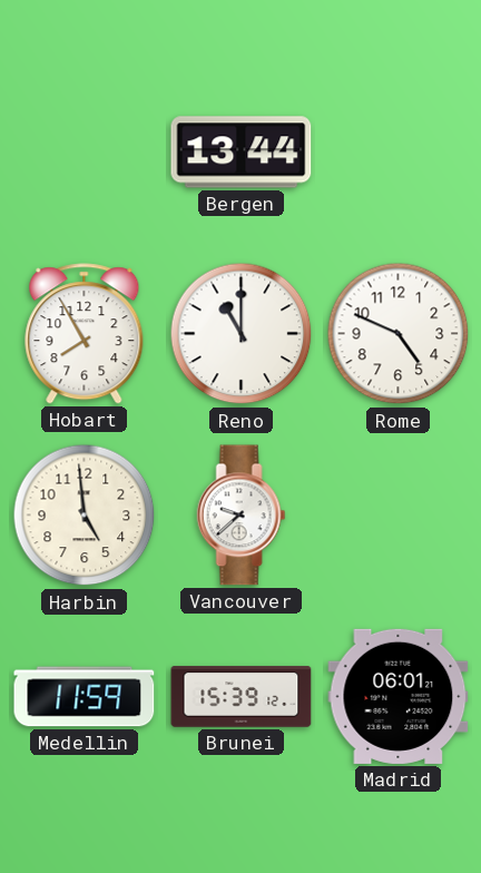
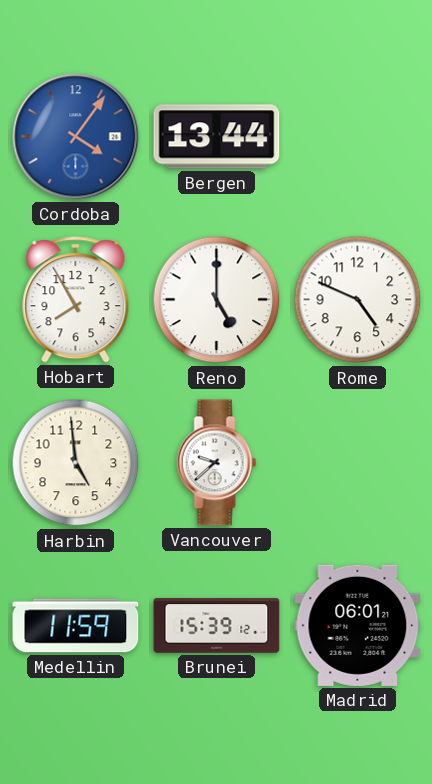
Cordoba: none -> 4:06 (76, 137)
Reno: 11:00 -> 5:00 (217, 300)
